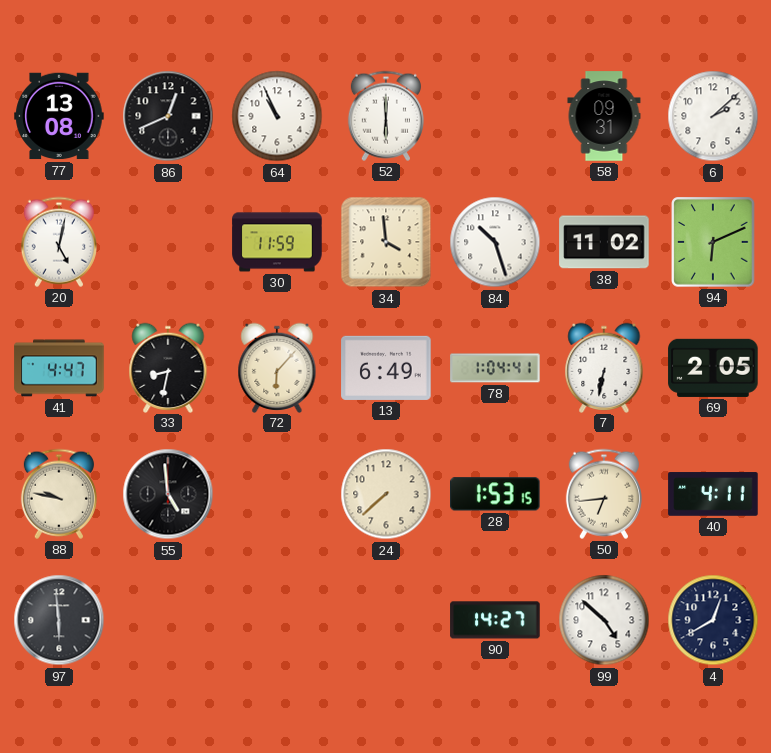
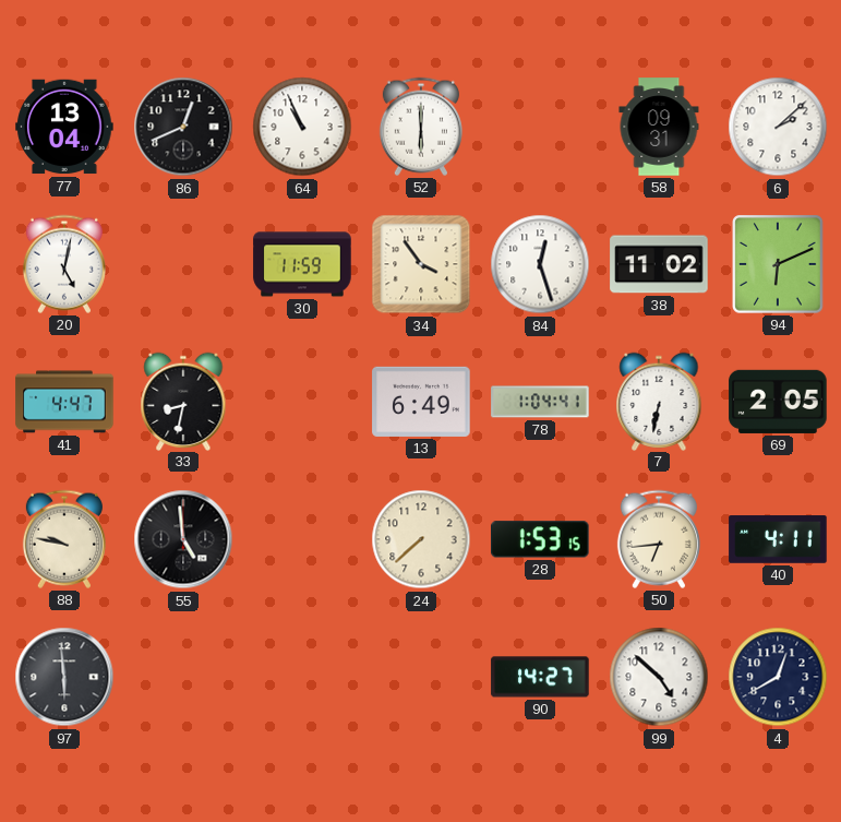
77: 13:08 -> 13:04 (64, 127)
34: 3:59 -> 3:54 (421, 264)
84: 10:27 -> 12:27 (540, 264)
72: 6:07 -> none (277, 367)
